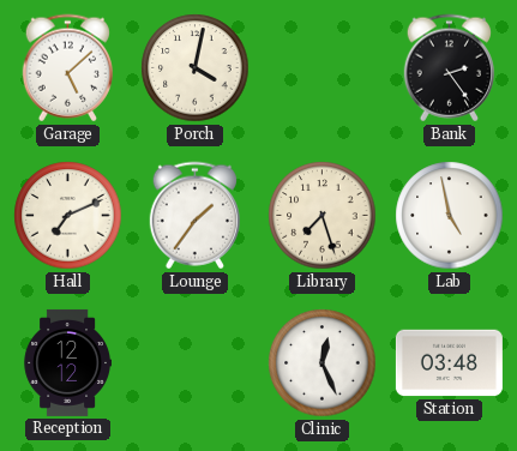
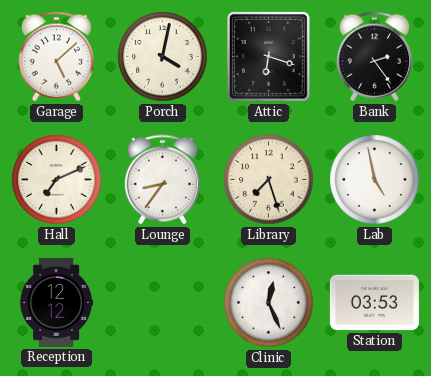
Attic: none -> 6:18 (268, 57)
Lounge: 1:36 -> 8:36 (162, 180)
Station: 03:48 -> 03:53 (374, 303)
